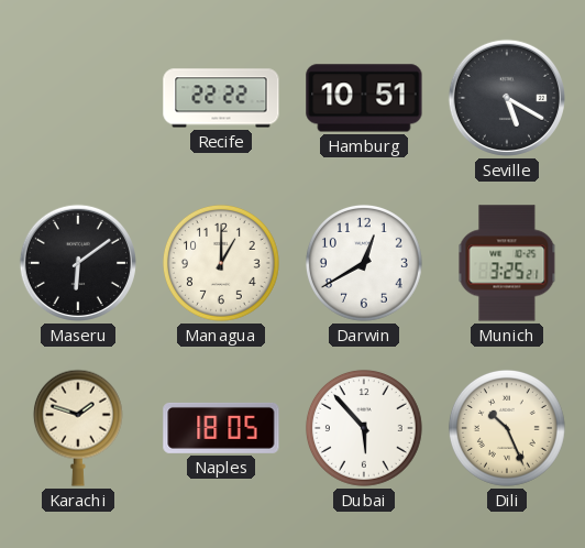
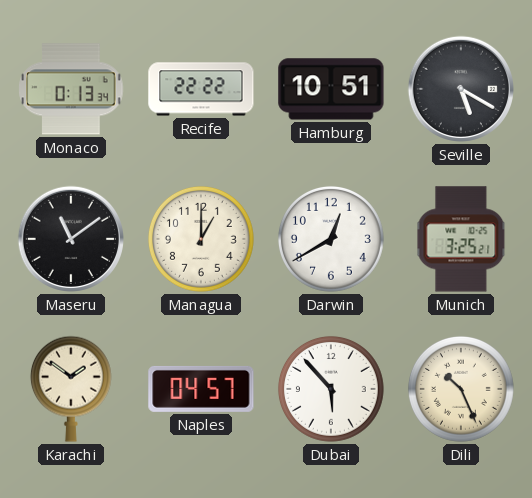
Monaco: none -> 0:13 (71, 89)
Maseru: 6:09 -> 11:09 (71, 239)
Karachi: 1:48 -> 1:51 (71, 389)
Naples: 18:05 -> 04:57 (201, 389)
